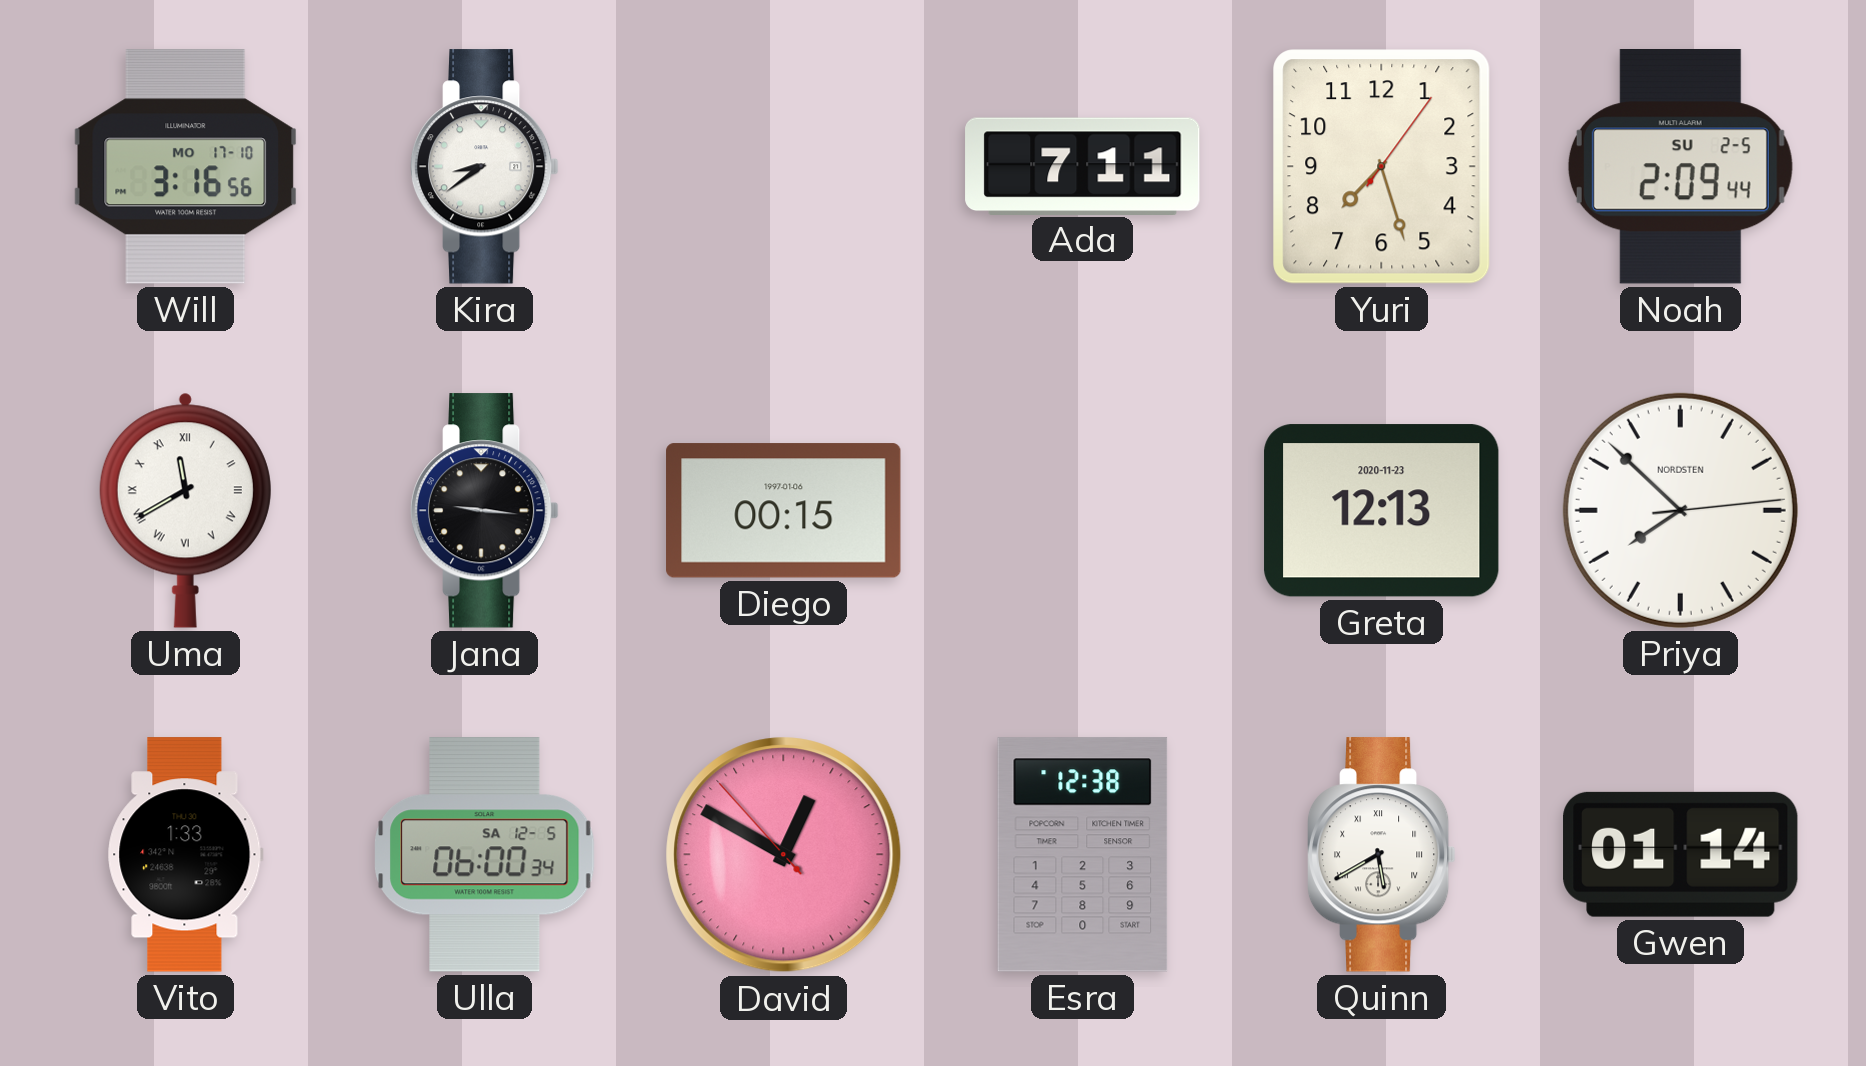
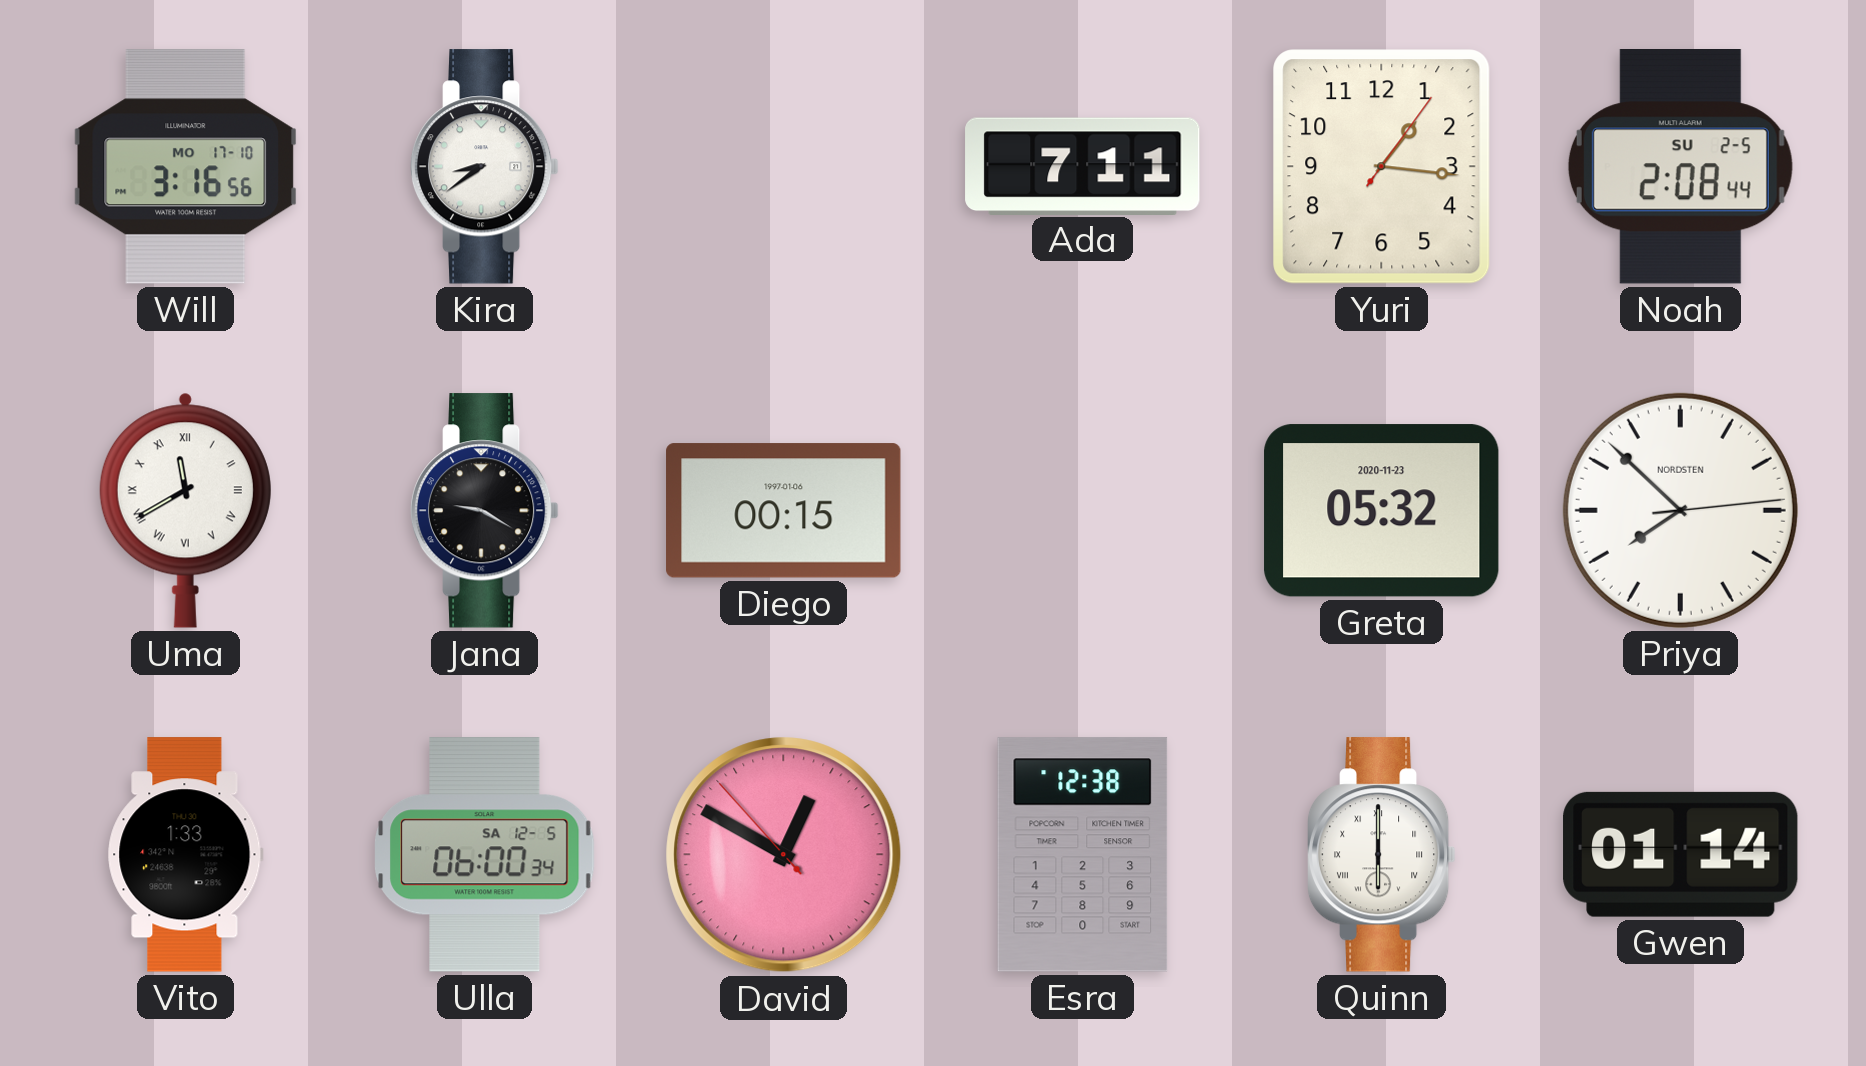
Yuri: 7:27 -> 1:16 (1382, 167)
Noah: 2:09 -> 2:08 (1680, 167)
Jana: 9:16 -> 9:20 (484, 511)
Greta: 12:13 -> 05:32 (1382, 511)
Quinn: 5:40 -> 6:00 (1381, 855)
